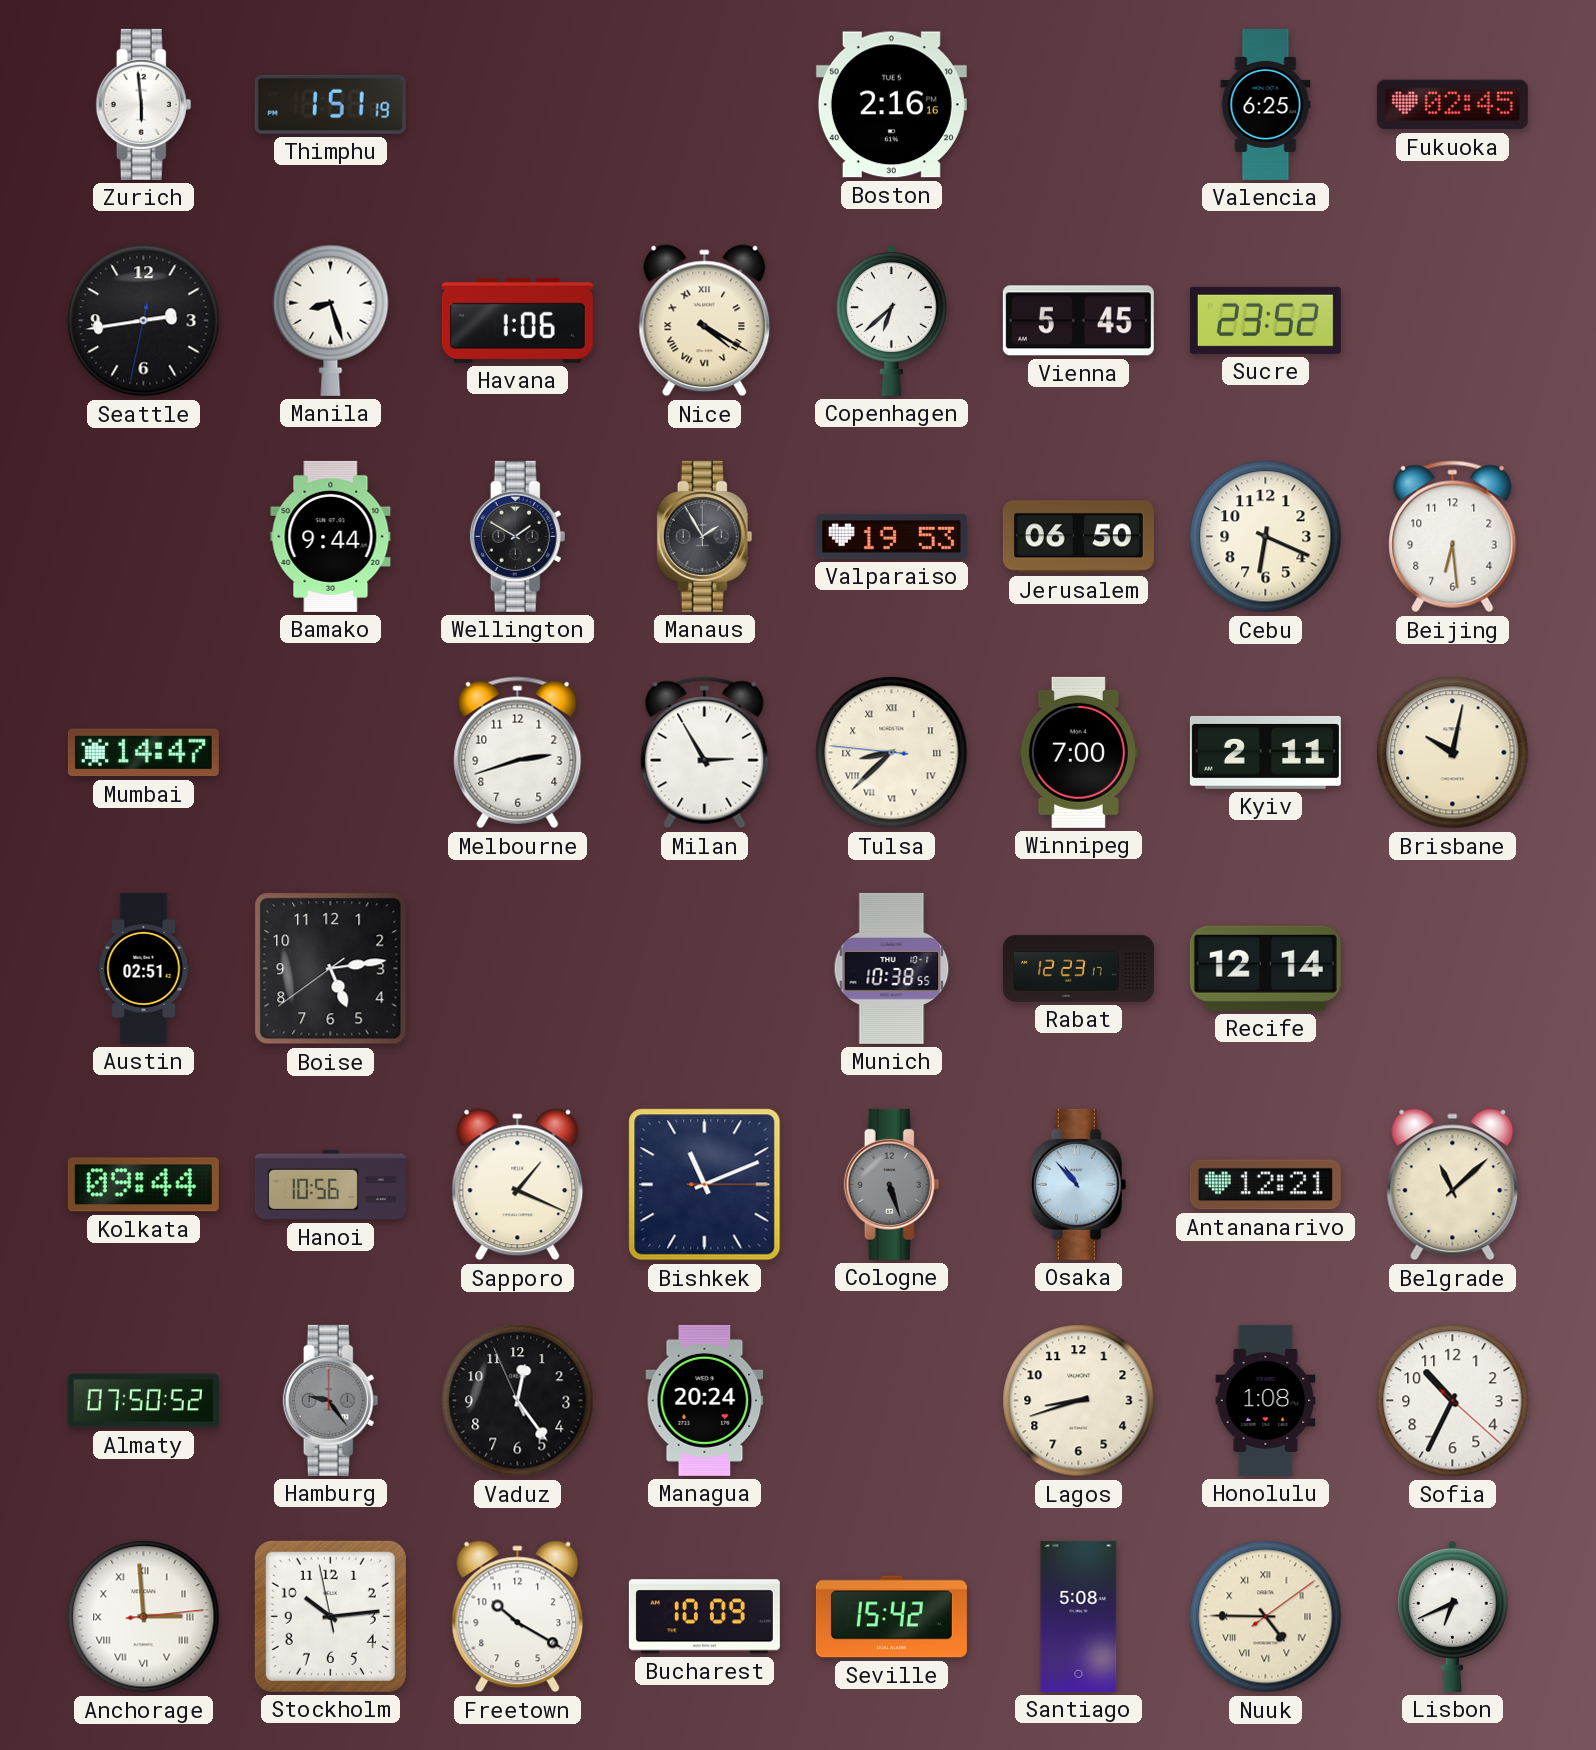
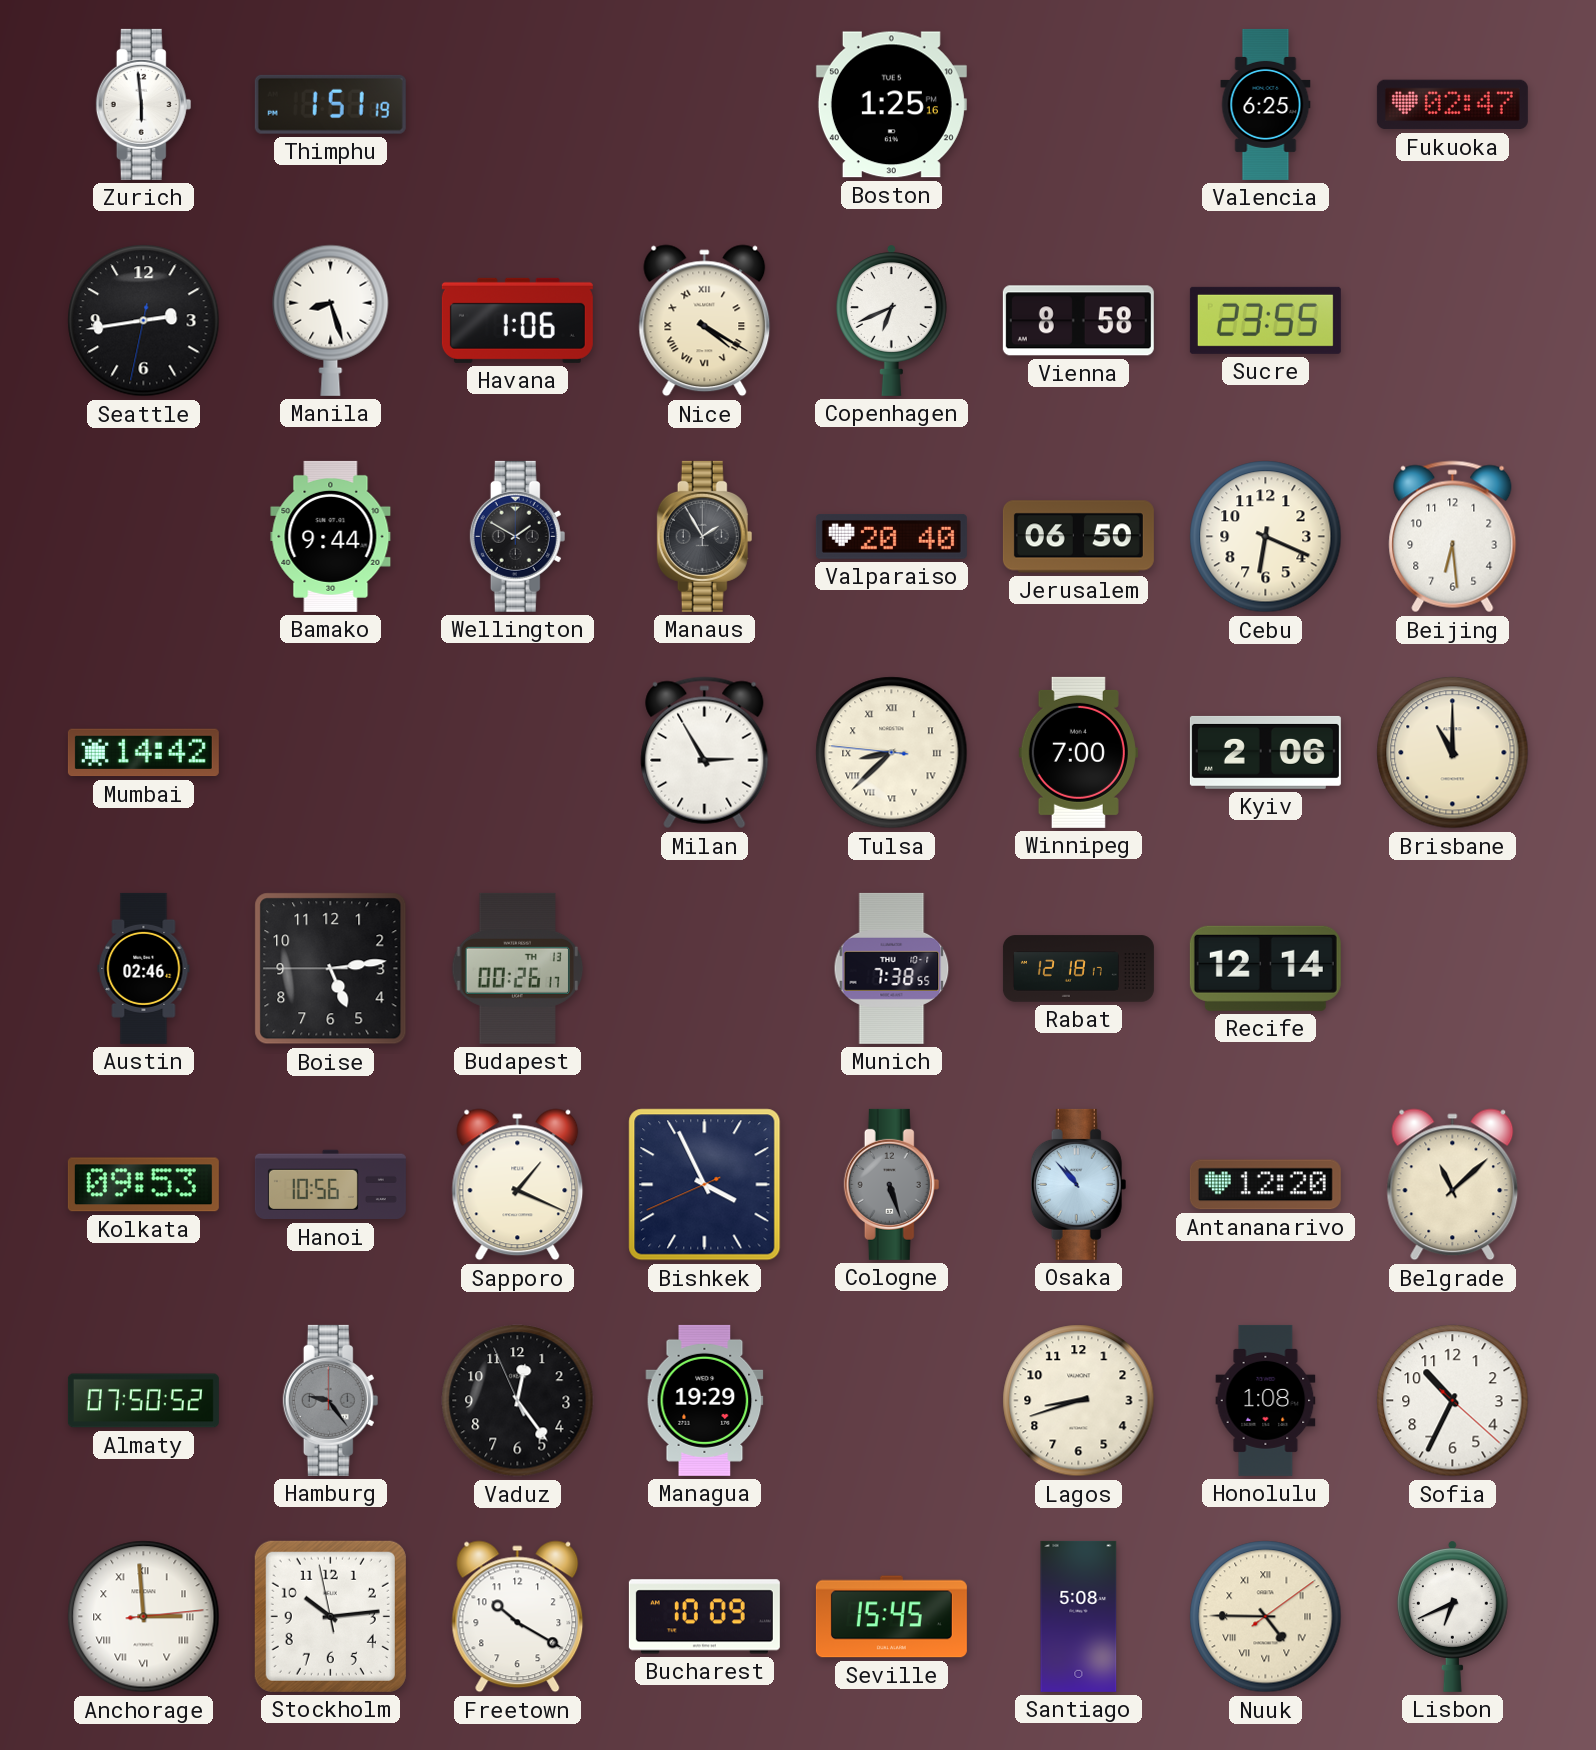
Boston: 2:16 -> 1:25 (891, 105)
Fukuoka: 02:45 -> 02:47 (1452, 105)
Copenhagen: 6:38 -> 6:41 (891, 320)
Vienna: 5:45 -> 8:58 (1078, 321)
Sucre: 23:52 -> 23:55 (1265, 320)
Valparaiso: 19:53 -> 20:40 (891, 537)
Mumbai: 14:47 -> 14:42 (143, 753)
Melbourne: 2:42 -> none (518, 753)
Kyiv: 2:11 -> 2:06 (1265, 752)
Brisbane: 10:02 -> 11:00 (1453, 753)
Austin: 02:51 -> 02:46 (144, 968)
Boise: 5:13:39 -> 5:13:45 (331, 969)
Budapest: none -> 00:26 (518, 968)
Munich: 10:38 -> 7:38 (892, 968)
Rabat: 12:23 -> 12:18 (1078, 969)
Kolkata: 09:44 -> 09:53 (143, 1185)
Bishkek: 11:11 -> 3:55 (705, 1185)
Antananarivo: 12:21 -> 12:20 (1265, 1185)
Managua: 20:24 -> 19:29 (705, 1400)
Seville: 15:42 -> 15:45 (891, 1617)
